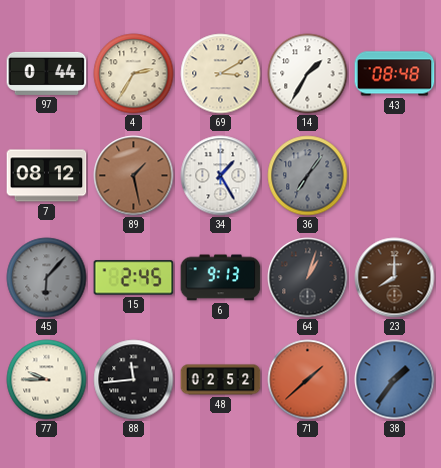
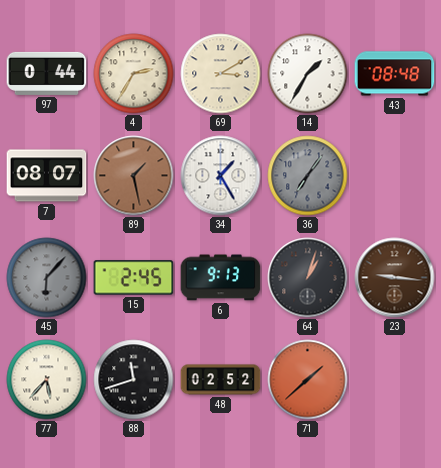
7: 08:12 -> 08:07 (47, 176)
23: 8:00 -> 9:16 (395, 278)
77: 9:45 -> 5:37 (47, 380)
88: 11:44 -> 11:42 (134, 380)
38: 1:36 -> none (395, 380)
